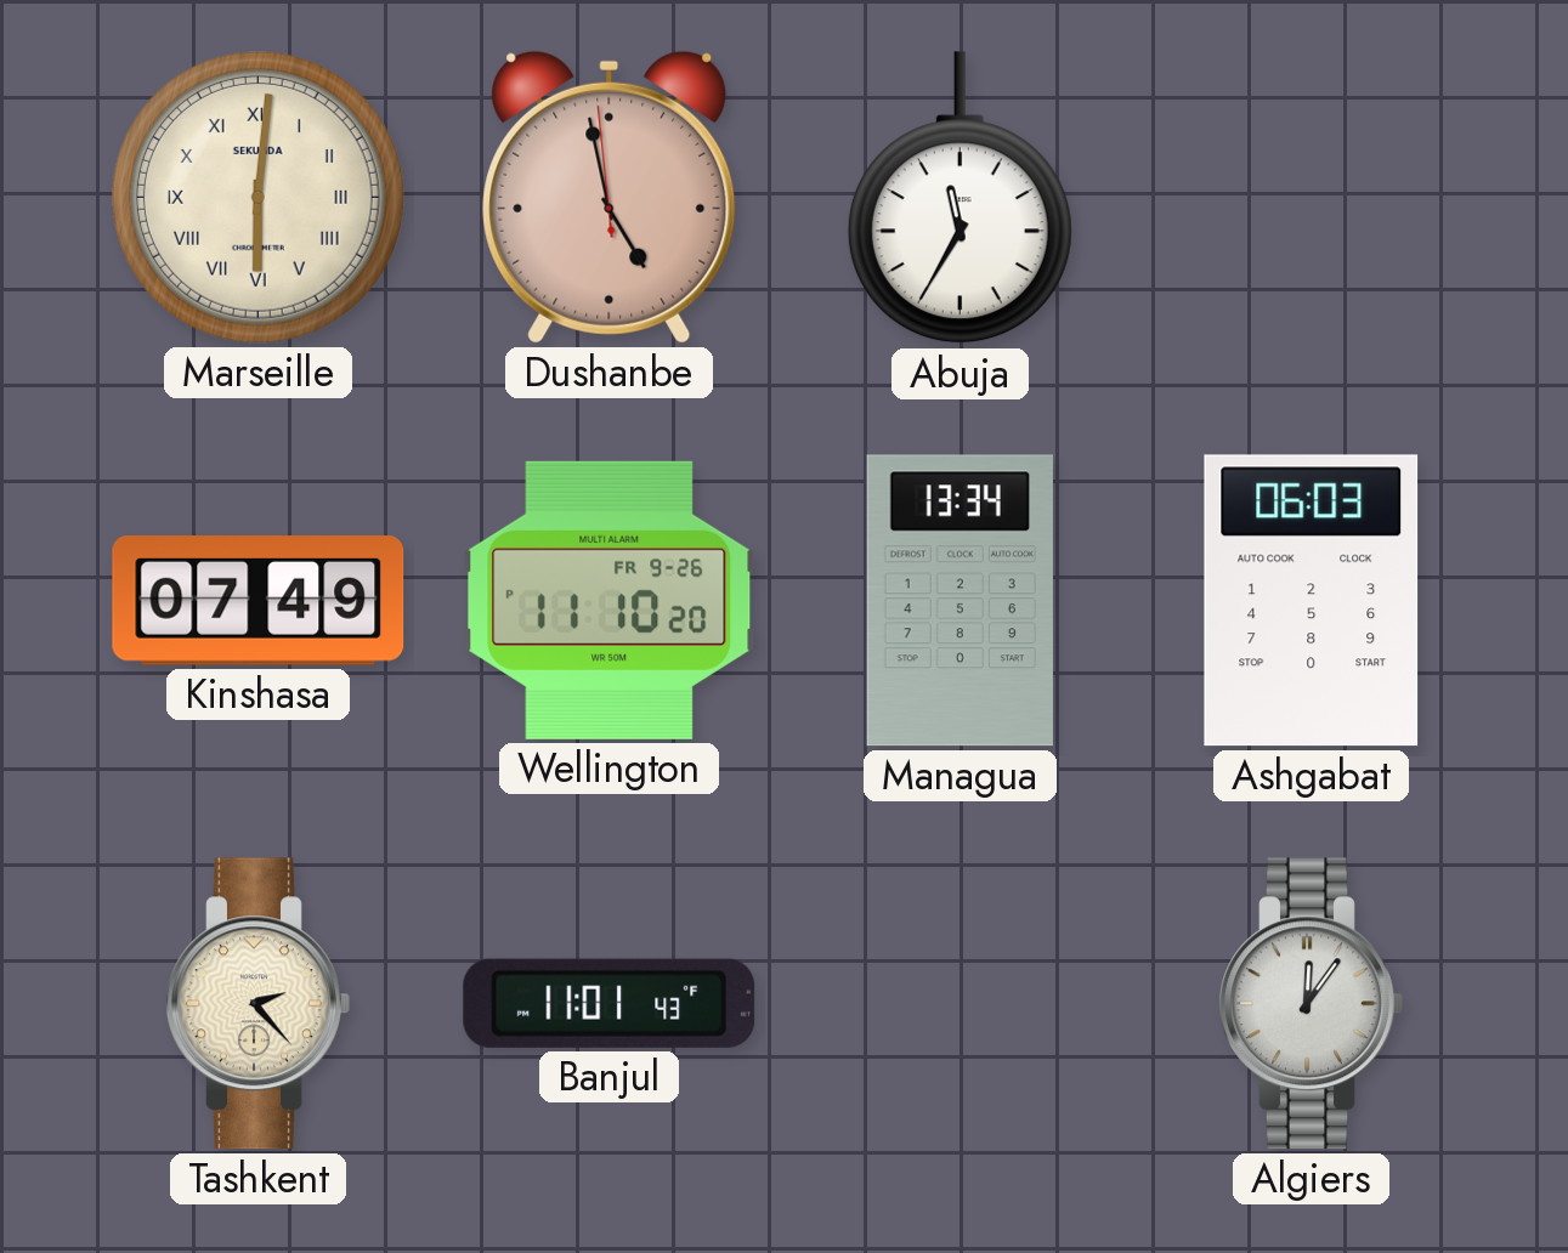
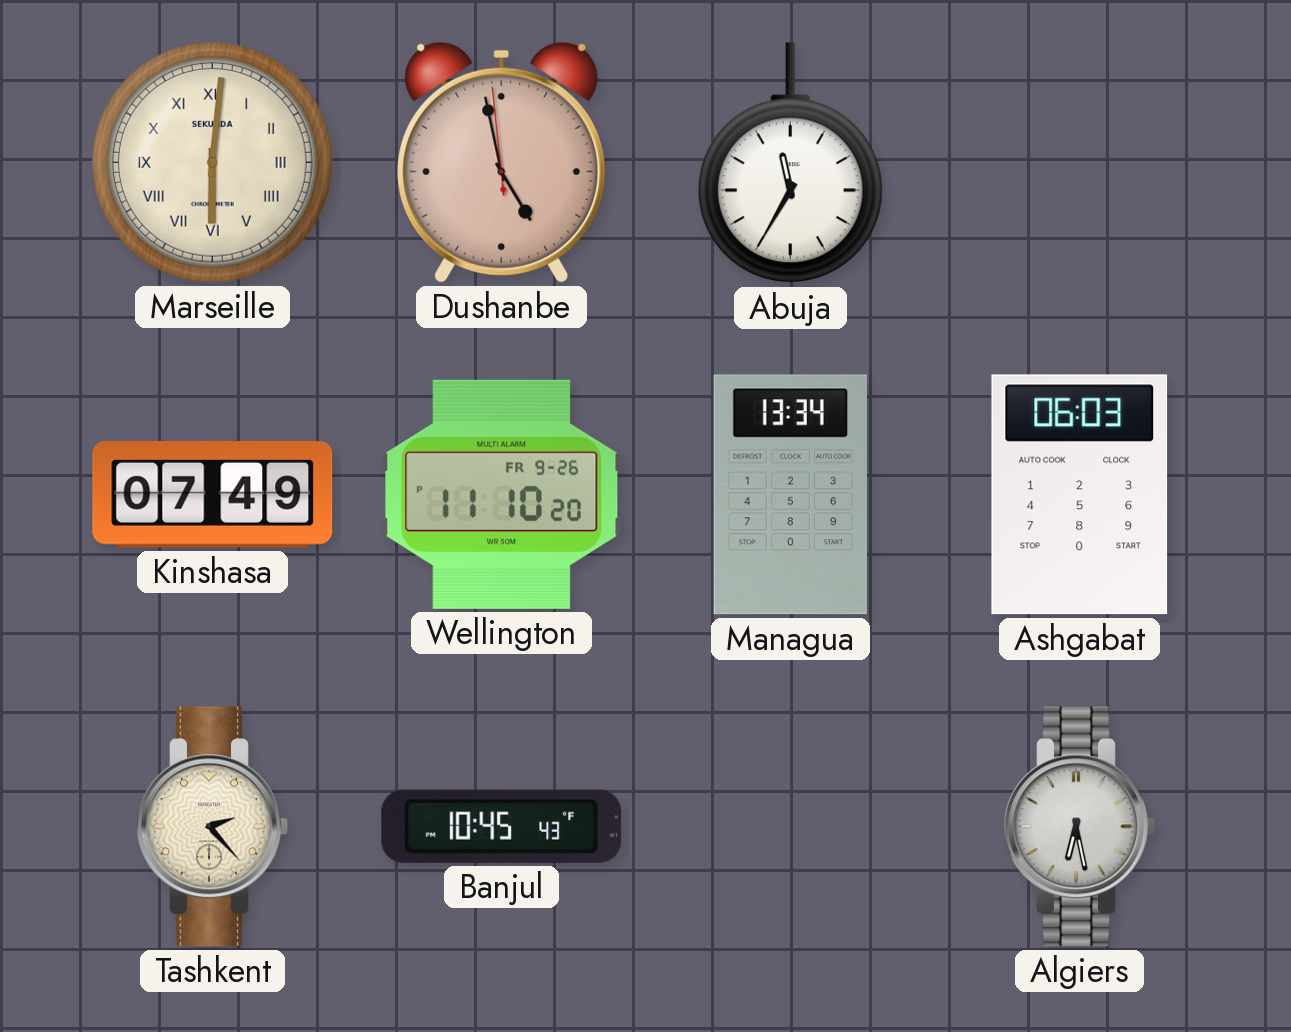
Banjul: 11:01 -> 10:45 (502, 826)
Algiers: 12:06 -> 6:28 (1079, 827)
